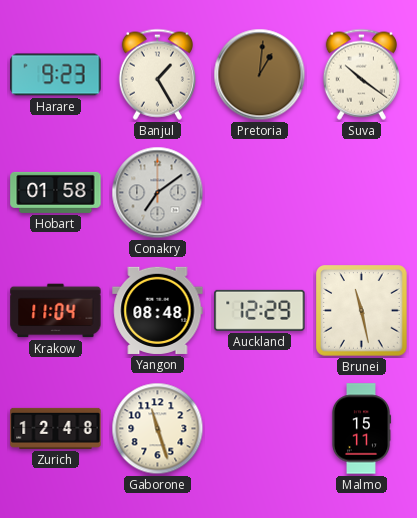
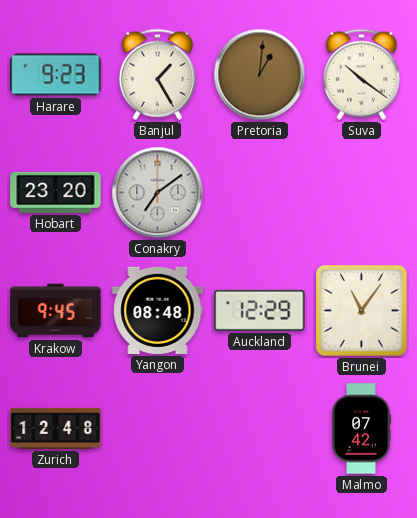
Hobart: 01:58 -> 23:20 (56, 192)
Krakow: 11:04 -> 9:45 (56, 311)
Brunei: 11:28 -> 11:06 (362, 311)
Gaborone: 11:27 -> none (158, 429)
Malmo: 15:11 -> 07:42 (361, 429)
